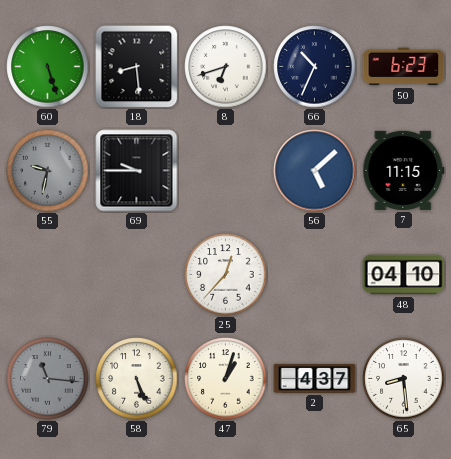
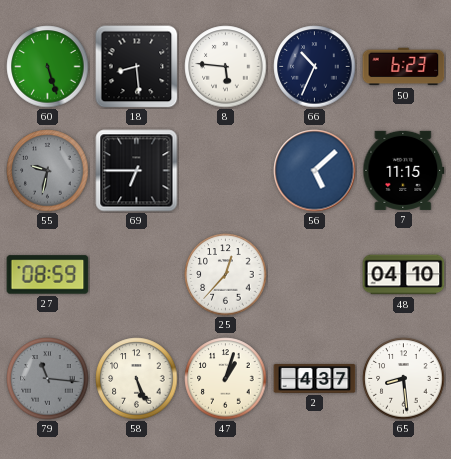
8: 6:42 -> 5:46 (226, 67)
69: 9:45 -> 6:45 (137, 171)
27: none -> 08:59 (48, 275)
